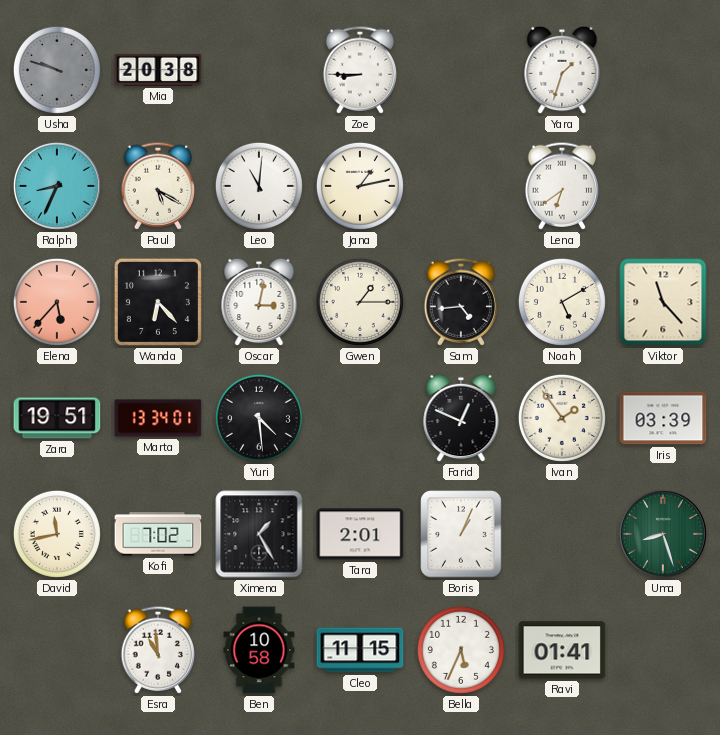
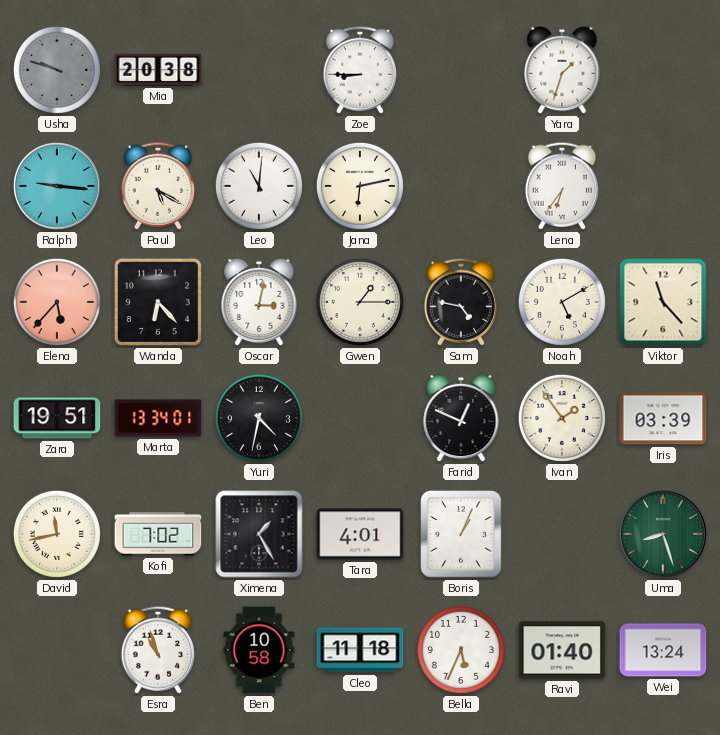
Ralph: 8:34 -> 9:16 (57, 186)
Jana: 1:13 -> 6:13 (360, 186)
Lena: 6:39 -> 6:36 (561, 186)
Sam: 4:44 -> 4:47 (460, 302)
Yuri: 4:29 -> 4:32 (259, 418)
Tara: 2:01 -> 4:01 (360, 534)
Esra: 10:59 -> 10:57 (157, 650)
Cleo: 11:15 -> 11:18 (360, 650)
Ravi: 01:41 -> 01:40 (562, 650)
Wei: none -> 13:24 (663, 650)
